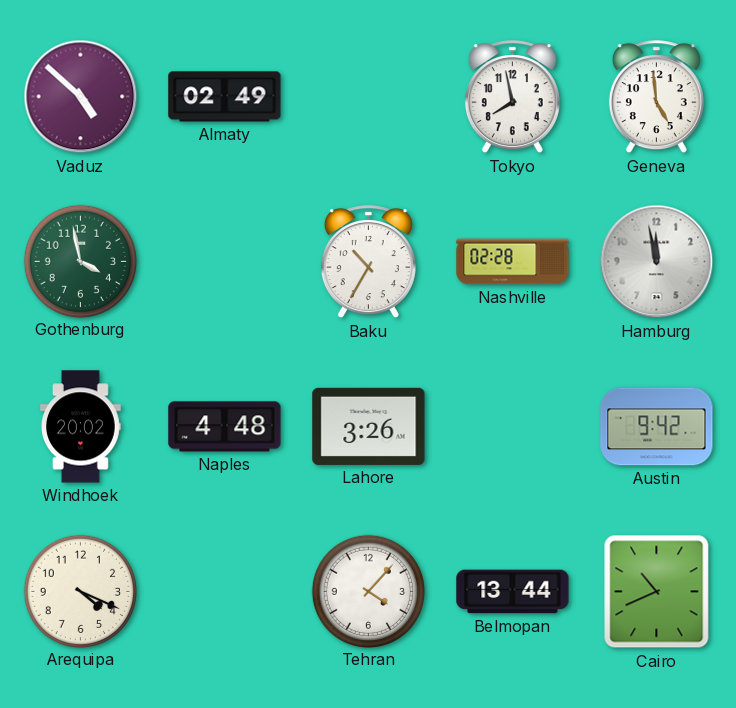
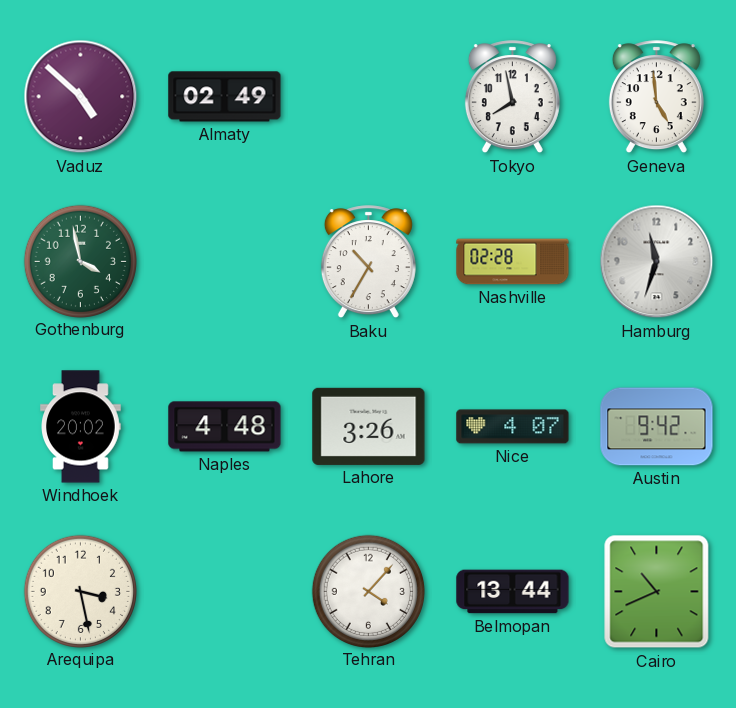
Hamburg: 11:58 -> 11:33 (657, 262)
Nice: none -> 4:07 (513, 427)
Arequipa: 4:19 -> 3:28 (80, 591)
